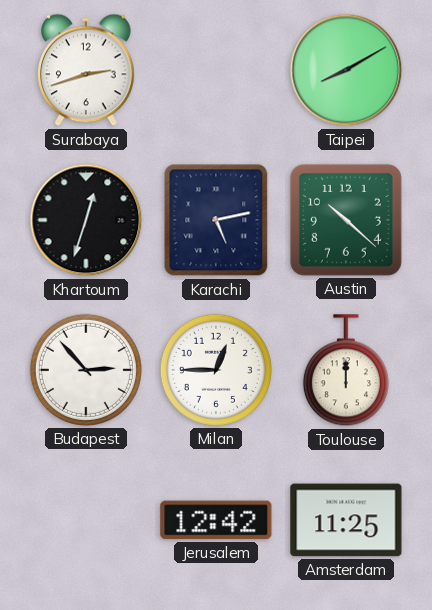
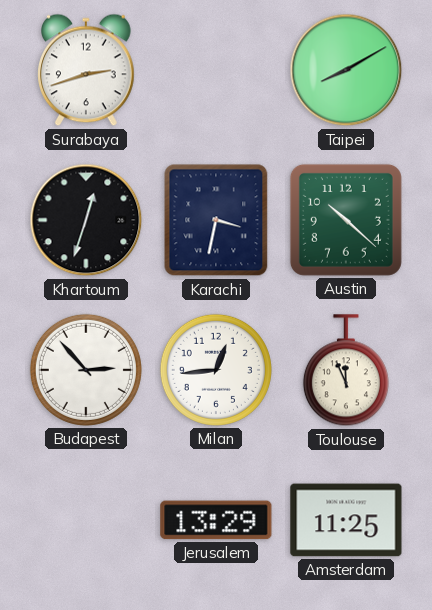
Karachi: 5:13 -> 3:32 (216, 220)
Milan: 12:45 -> 12:44 (216, 370)
Toulouse: 12:00 -> 11:56 (346, 371)
Jerusalem: 12:42 -> 13:29 (216, 520)
